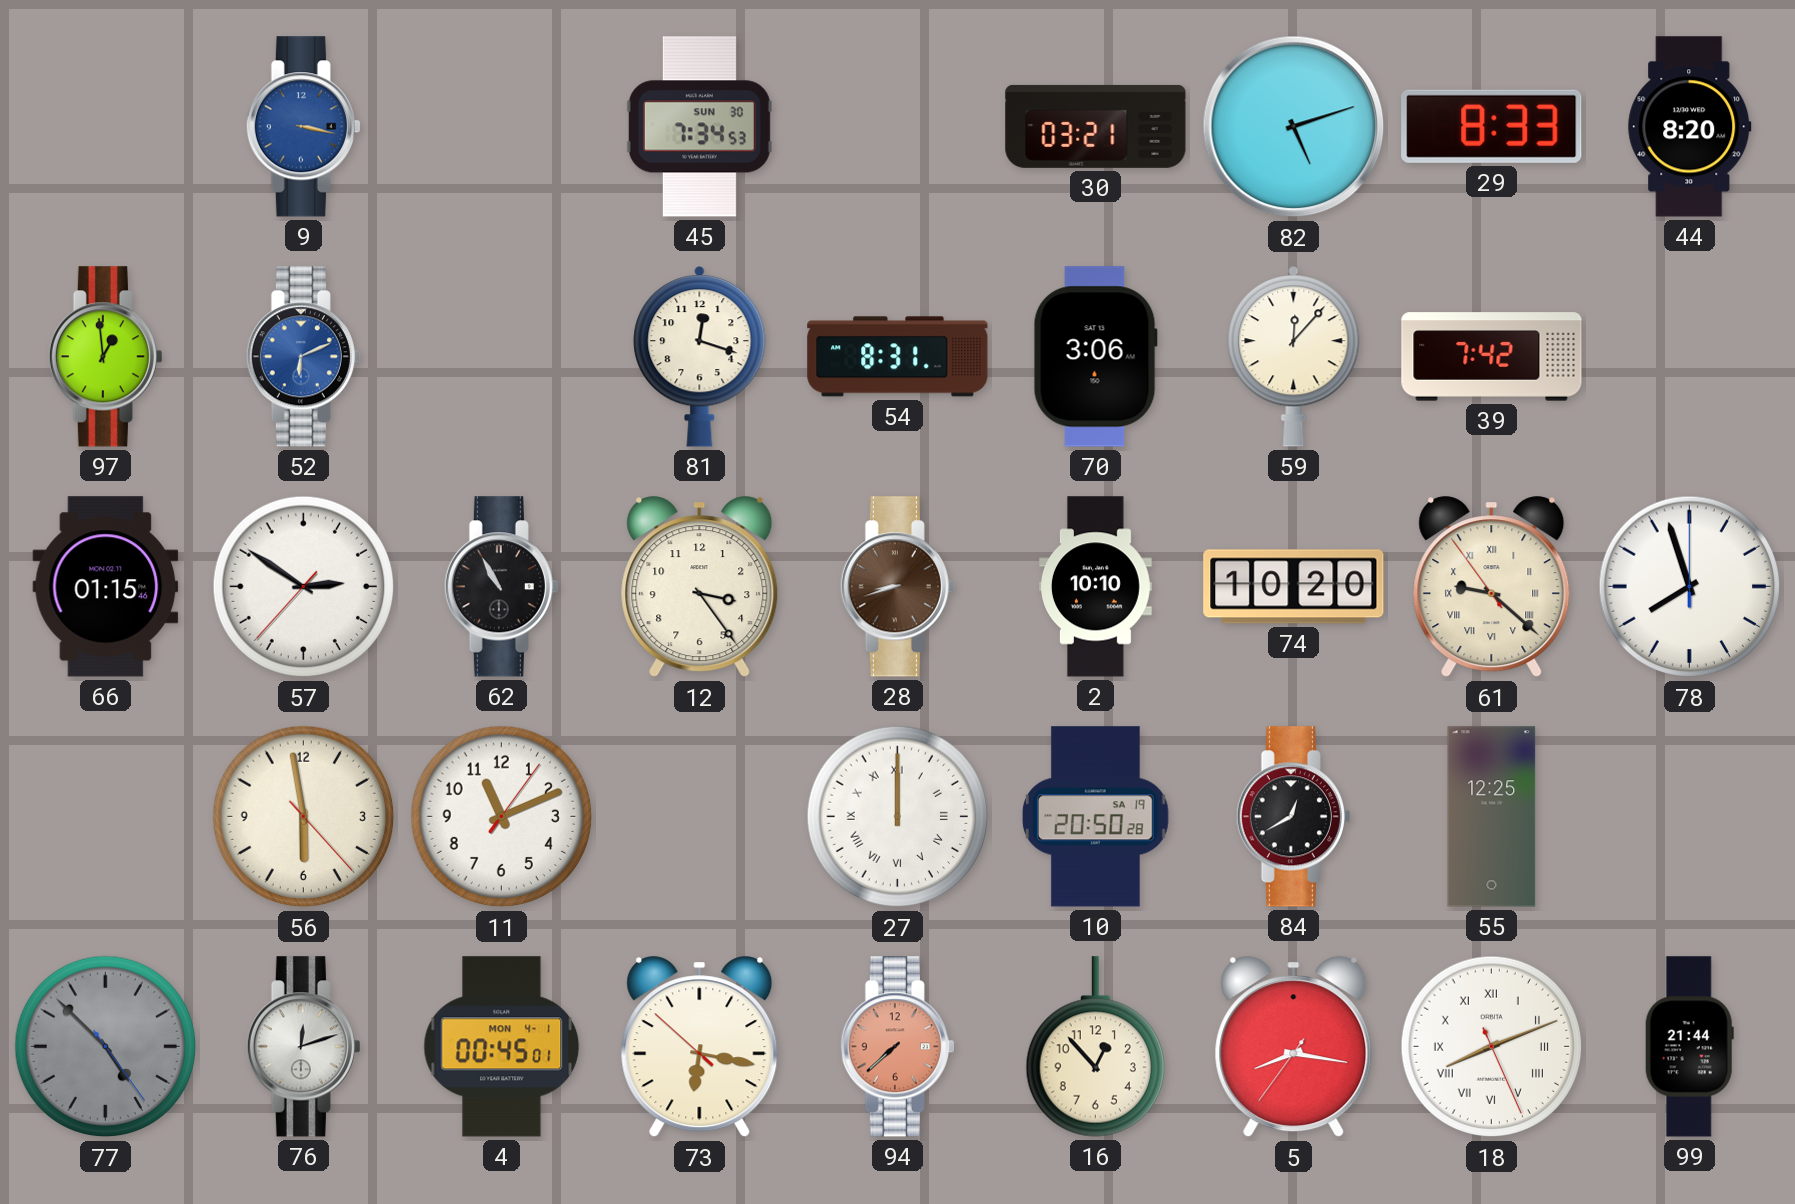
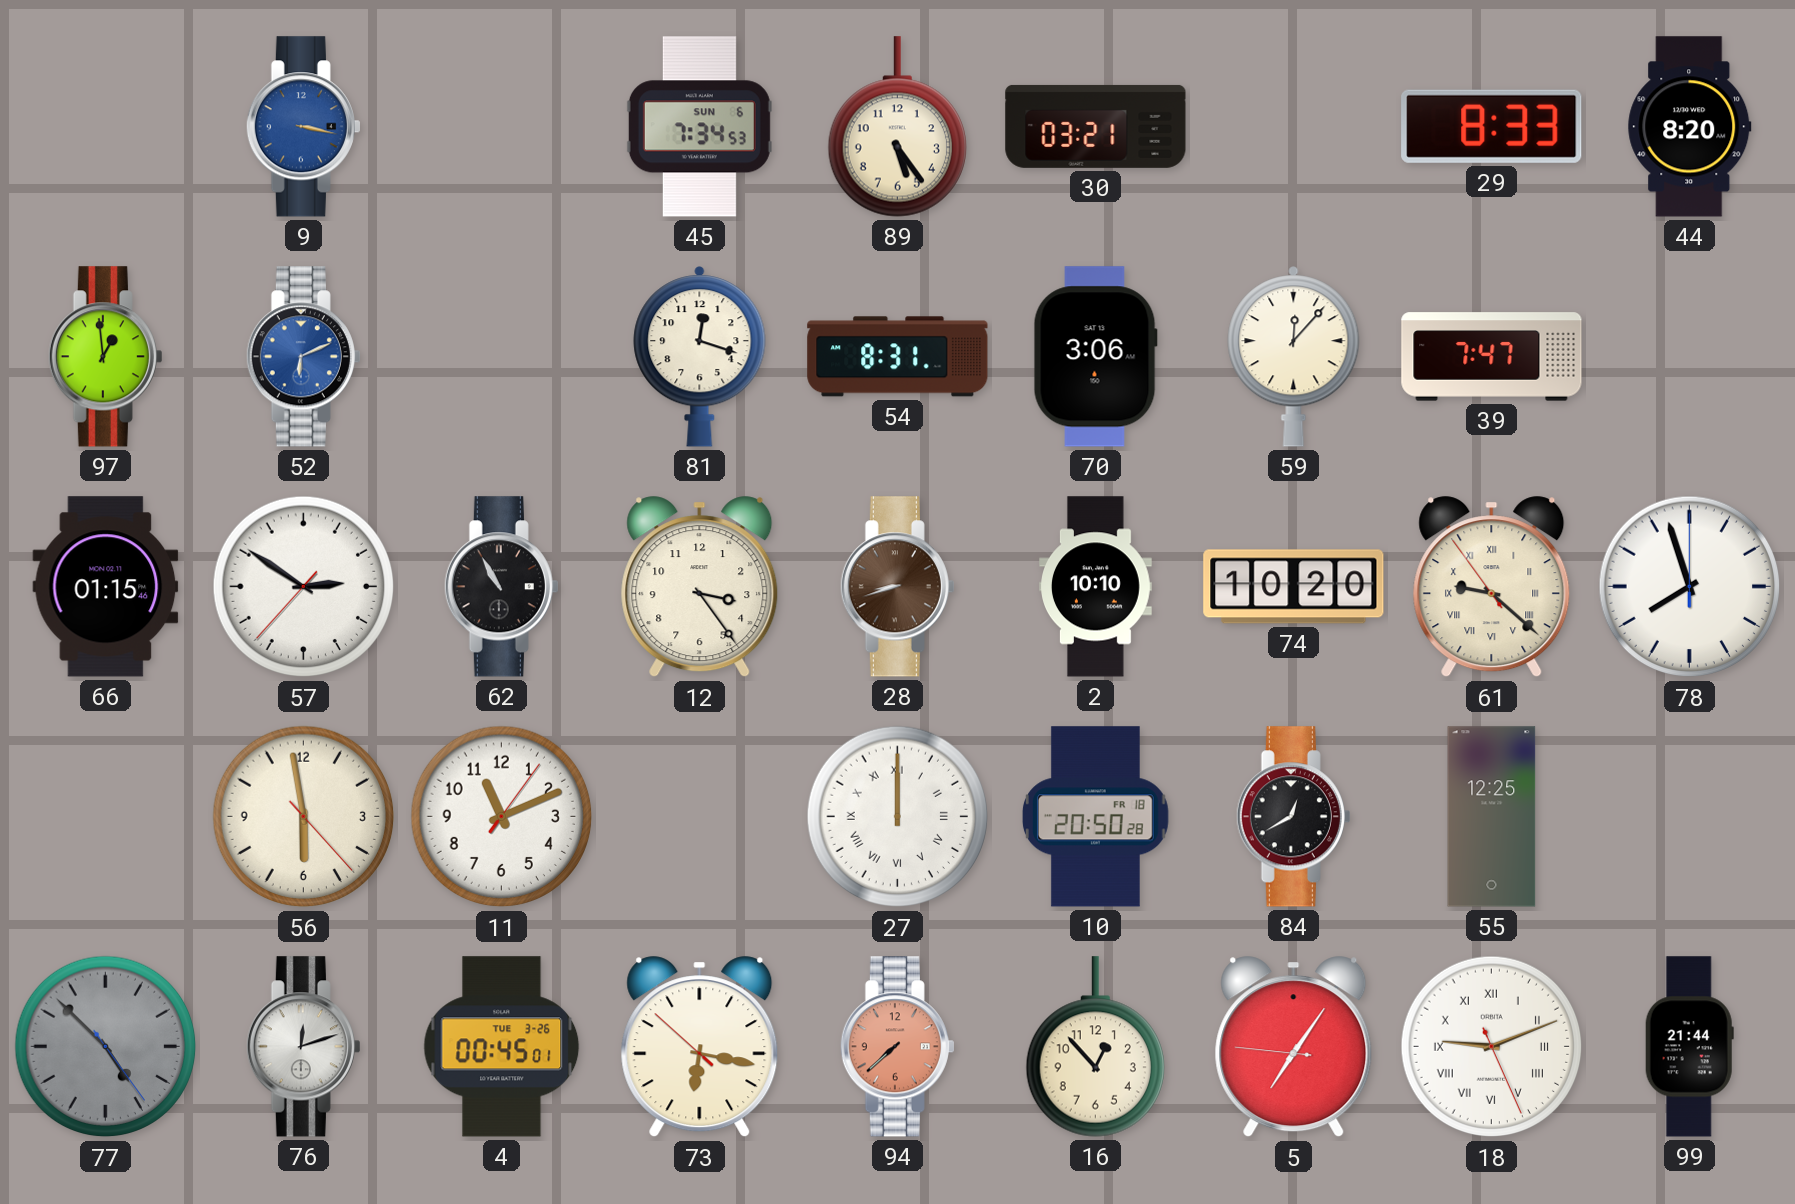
45 date: SUN 30 -> SUN 6 (699, 127)
89: none -> 5:24 (897, 127)
82: 5:12 -> none (1294, 127)
39: 7:42 -> 7:47 (1492, 357)
10 date: SA 19 -> FR 18 (1096, 817)
4 date: MON 4-1 -> TUE 3-26 (502, 1047)
5: 8:16 -> 7:05 (1294, 1047)
18: 8:11 -> 9:11 (1492, 1047)
